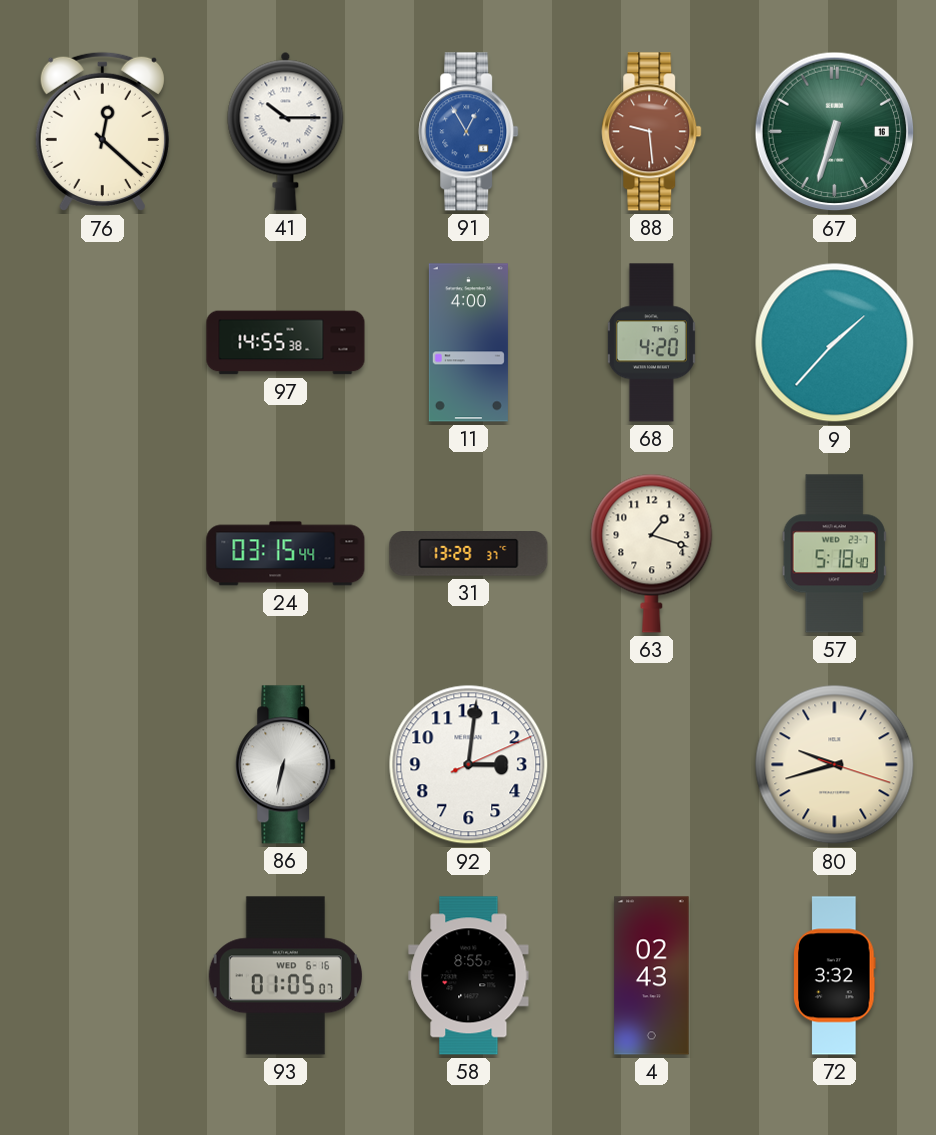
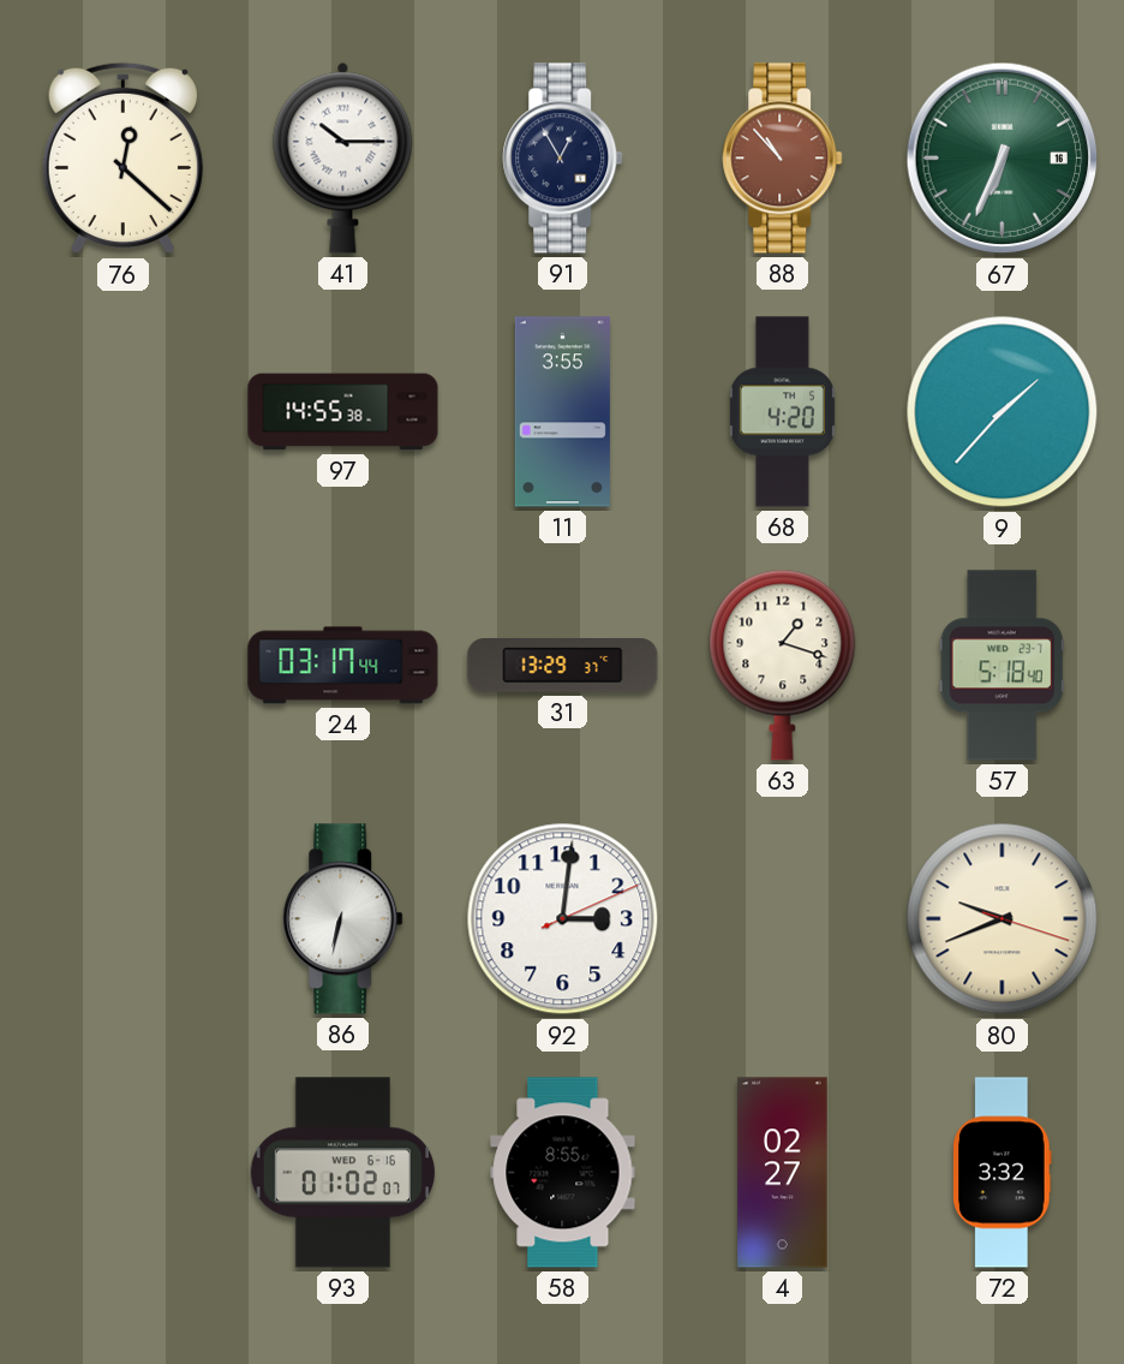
91 dial: blue -> navy (563, 159)
88: 9:29 -> 10:53 (783, 159)
67: 6:33 -> 6:34 (1003, 159)
11: 4:00 -> 3:55 (562, 412)
24: 03:15 -> 03:17 (343, 666)
80: 9:42 -> 9:41 (1003, 919)
93: 01:05 -> 01:02 (342, 1173)
4: 02:43 -> 02:27 (783, 1173)
